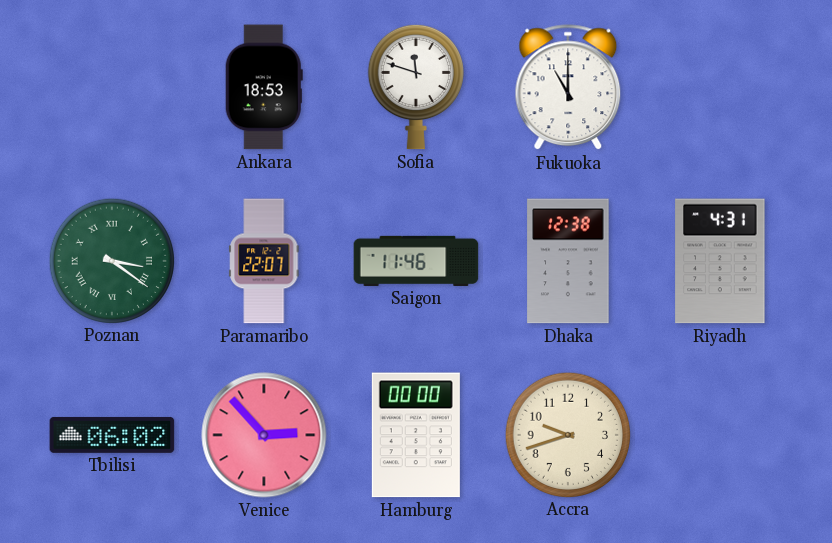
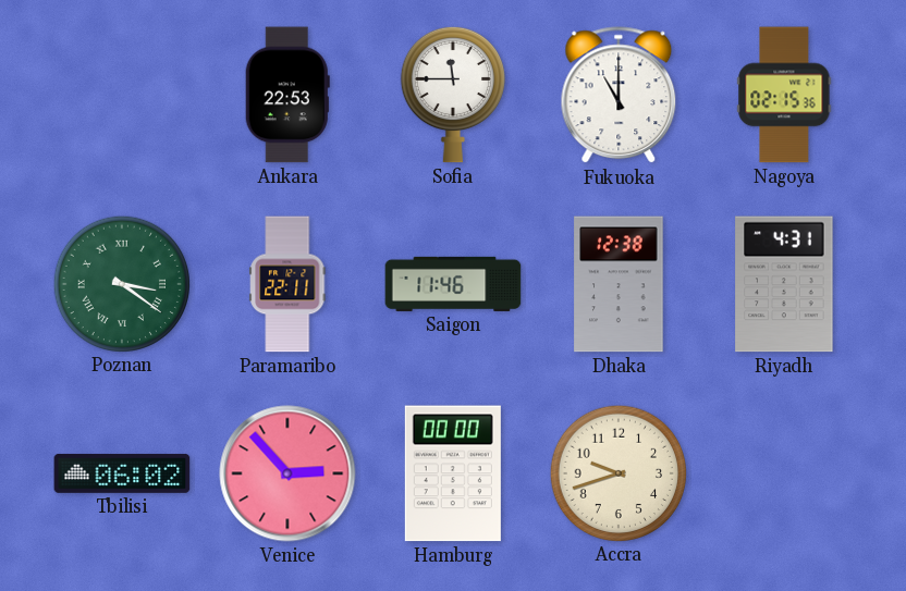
Ankara: 18:53 -> 22:53 (287, 95)
Sofia: 11:48 -> 11:45 (453, 95)
Nagoya: none -> 02:15 (784, 95)
Paramaribo: 22:07 -> 22:11 (287, 284)
